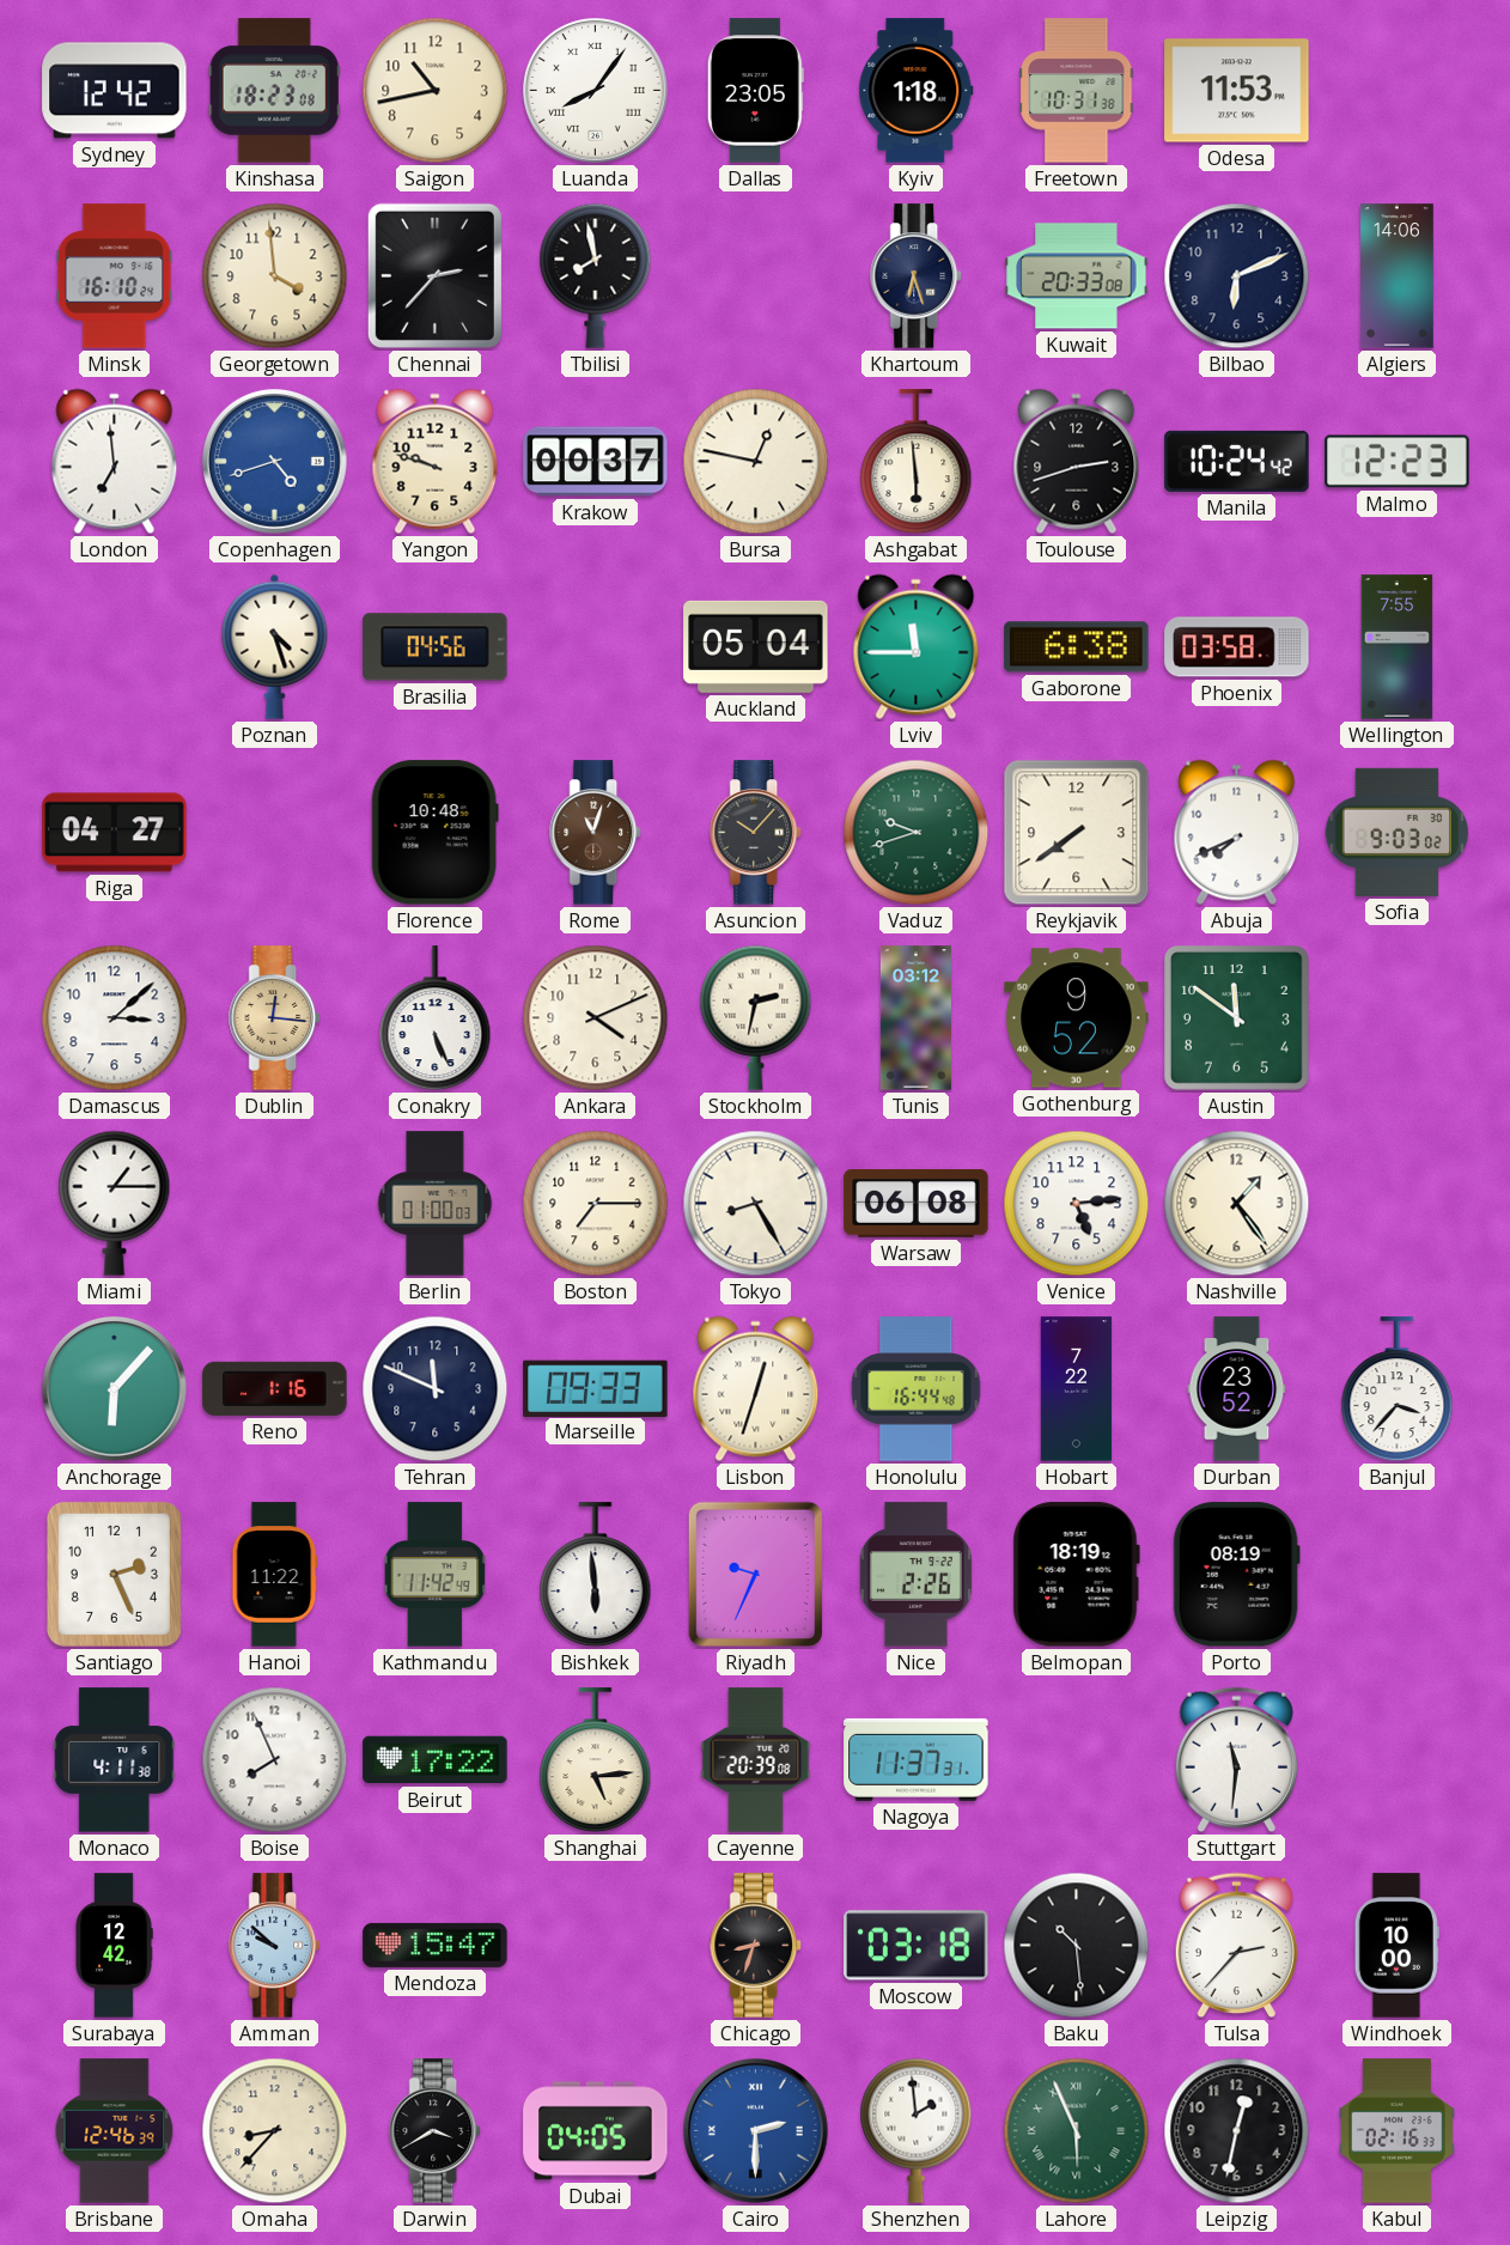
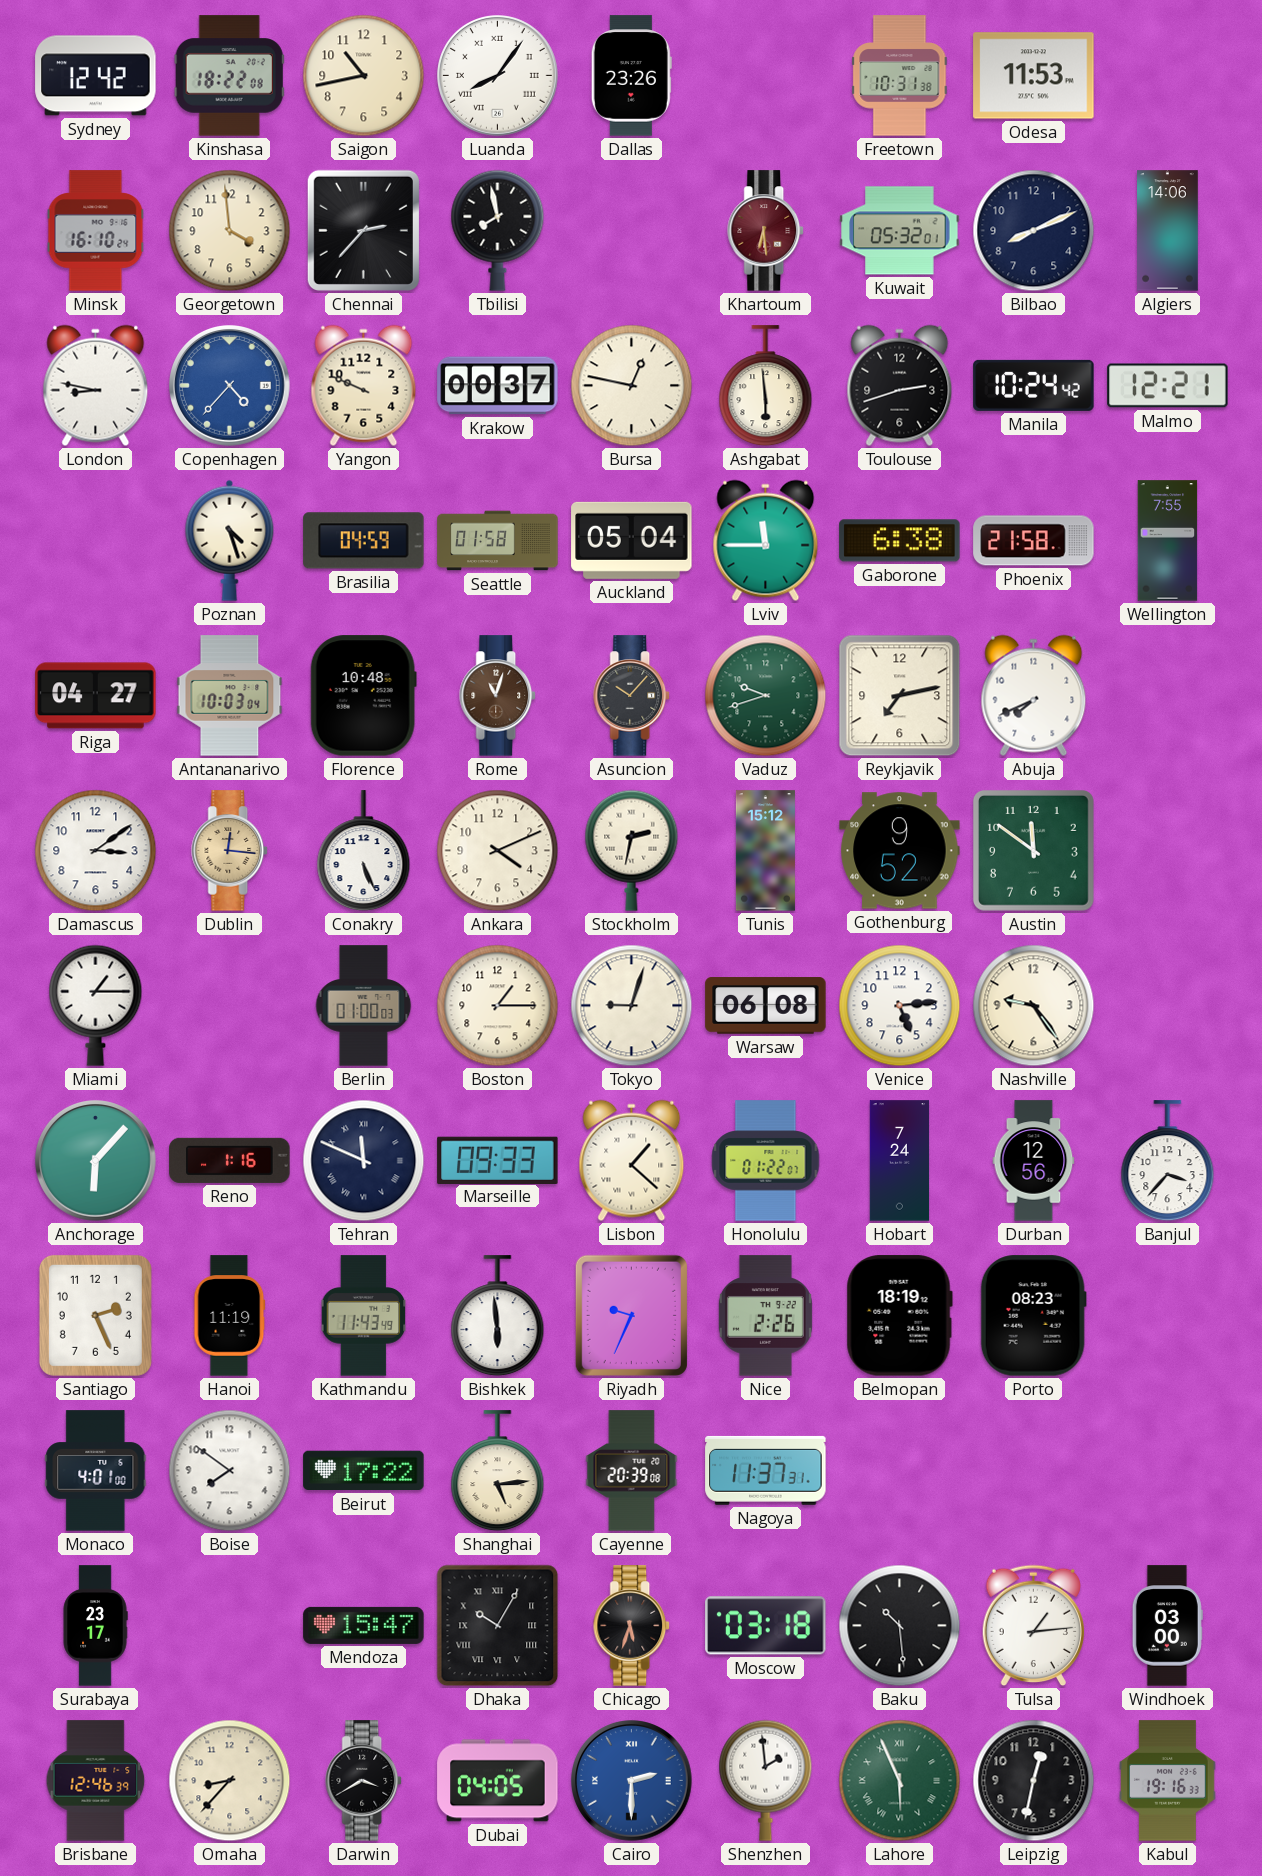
Kinshasa: 18:23 -> 18:22 (229, 76)
Dallas: 23:05 -> 23:26 (631, 76)
Kyiv: 1:18 -> none (917, 91)
Khartoum: 6:27 -> 6:29 (766, 231)
Khartoum dial: navy -> burgundy (766, 231)
Kuwait: 20:33 -> 05:32 (900, 231)
Bilbao: 6:11 -> 8:11 (1034, 231)
London: 6:59 -> 8:47 (96, 386)
Copenhagen: 4:42 -> 4:37 (230, 386)
Yangon: 9:48 -> 9:49 (364, 386)
Malmo: 12:23 -> 12:21 (1168, 386)
Brasilia: 04:56 -> 04:59 (364, 541)
Seattle: none -> 01:58 (498, 541)
Phoenix: 03:58 -> 21:58 (1034, 541)
Antananarivo: none -> 10:03 (230, 696)
Reykjavik: 7:39 -> 7:13 (900, 696)
Sofia: 9:03 -> none (1396, 832)
Damascus: 3:08 -> 3:09 (96, 851)
Tunis: 03:12 -> 15:12 (765, 851)
Boston: 7:15 -> 1:15 (498, 1006)
Tokyo: 8:25 -> 9:03 (632, 1006)
Nashville: 1:24 -> 9:24 (1034, 1006)
Tehran numerals: Arabic -> Roman (364, 1161)
Lisbon: 12:33 -> 1:22 (632, 1161)
Honolulu: 16:44 -> 01:22 (766, 1161)
Hobart: 7:22 -> 7:24 (900, 1161)
Durban: 23:52 -> 12:56 (1034, 1161)
Hanoi: 11:22 -> 11:19 (230, 1316)
Kathmandu: 11:42 -> 11:43 (364, 1316)
Porto: 08:19 -> 08:23 (1033, 1316)
Monaco: 4:11 -> 4:01 (96, 1471)
Boise: 7:56 -> 7:51 (230, 1471)
Stuttgart: 11:31 -> none (1237, 1760)
Surabaya: 12:42 -> 23:17 (95, 1626)
Amman: 9:52 -> none (275, 1946)
Dhaka: none -> 10:05 (498, 1626)
Chicago: 8:33 -> 5:33 (632, 1626)
Tulsa: 2:37 -> 1:14 (1034, 1626)
Windhoek: 10:00 -> 03:00 (1167, 1626)
Kabul: 02:16 -> 19:16 (1168, 1781)
